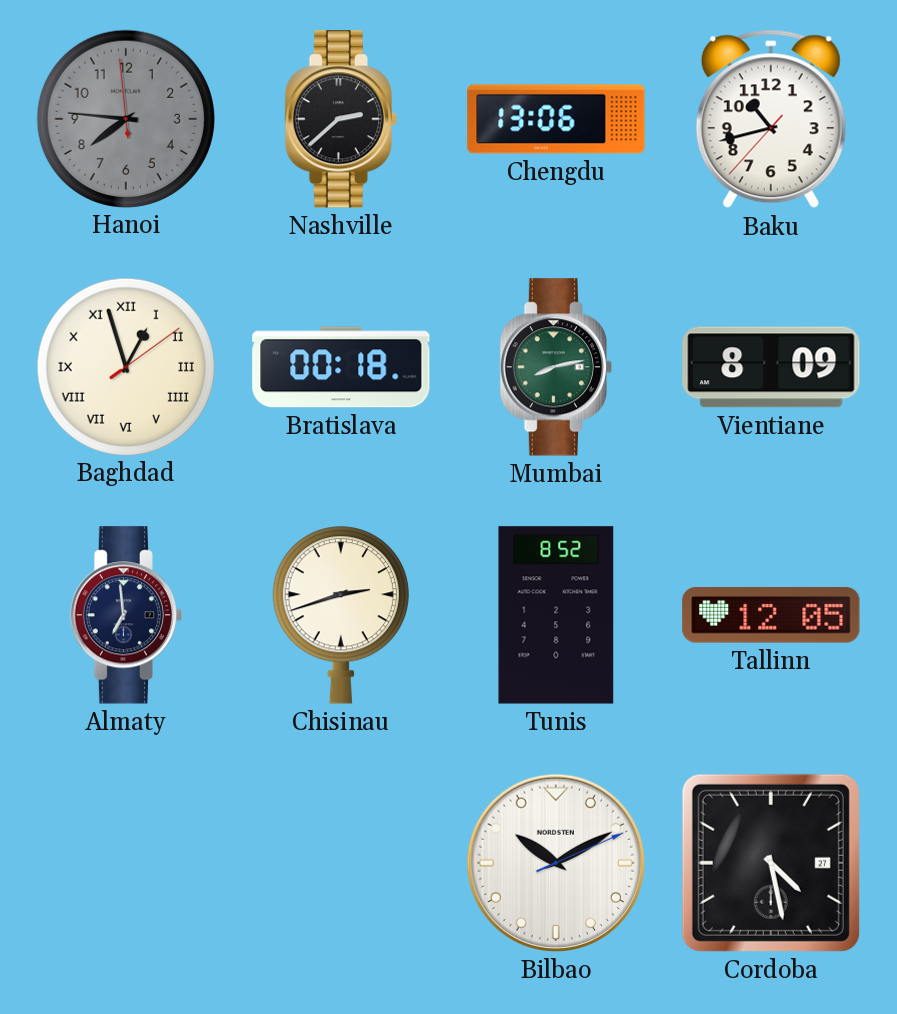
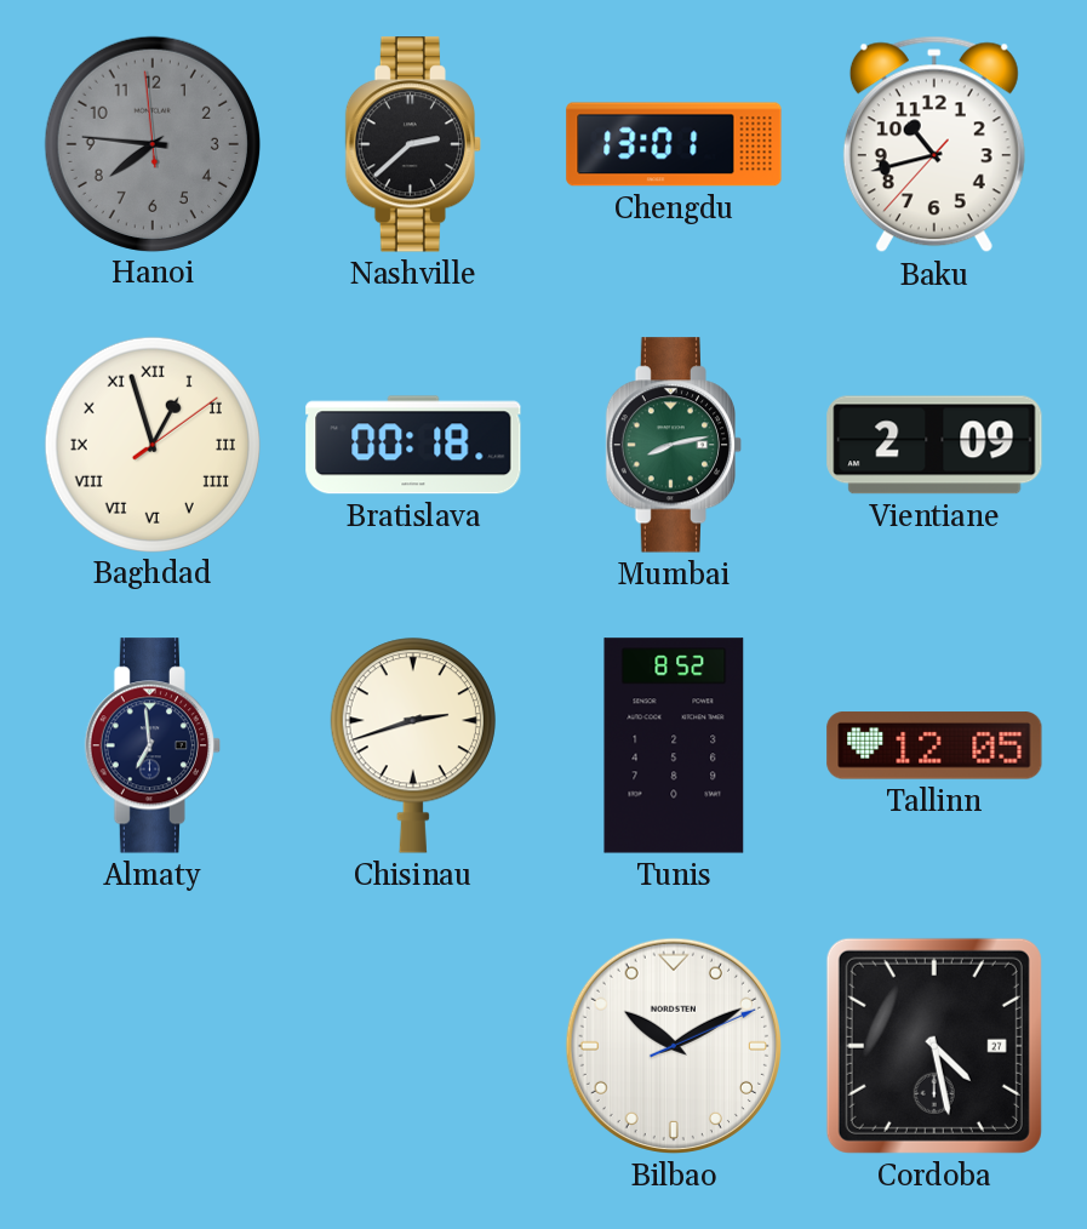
Chengdu: 13:06 -> 13:01 (674, 144)
Vientiane: 8:09 -> 2:09 (934, 445)
